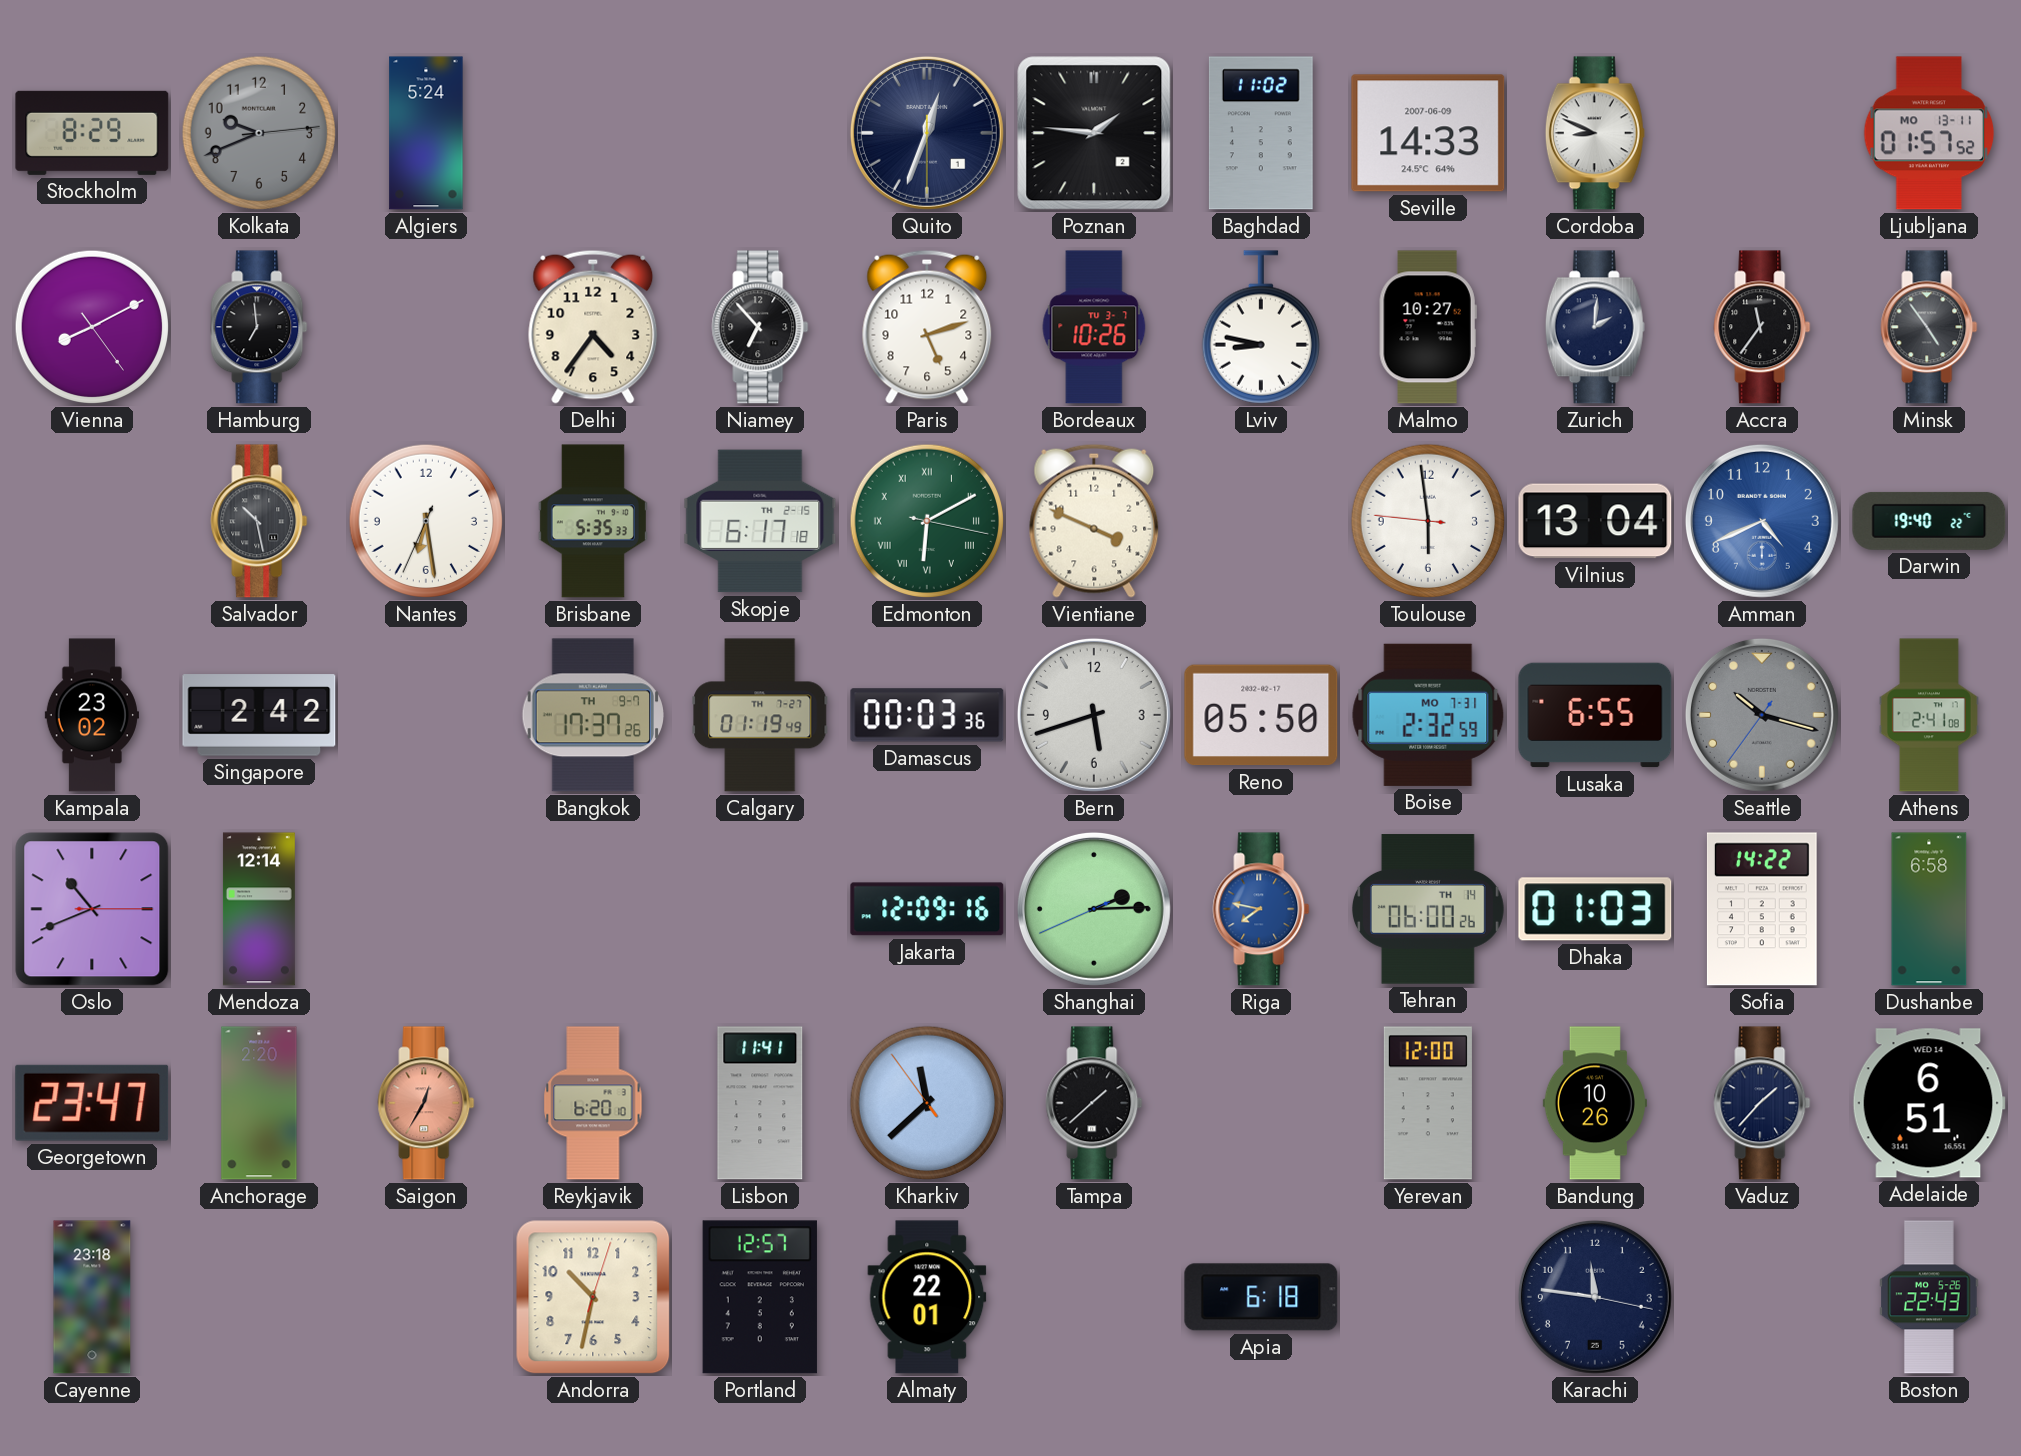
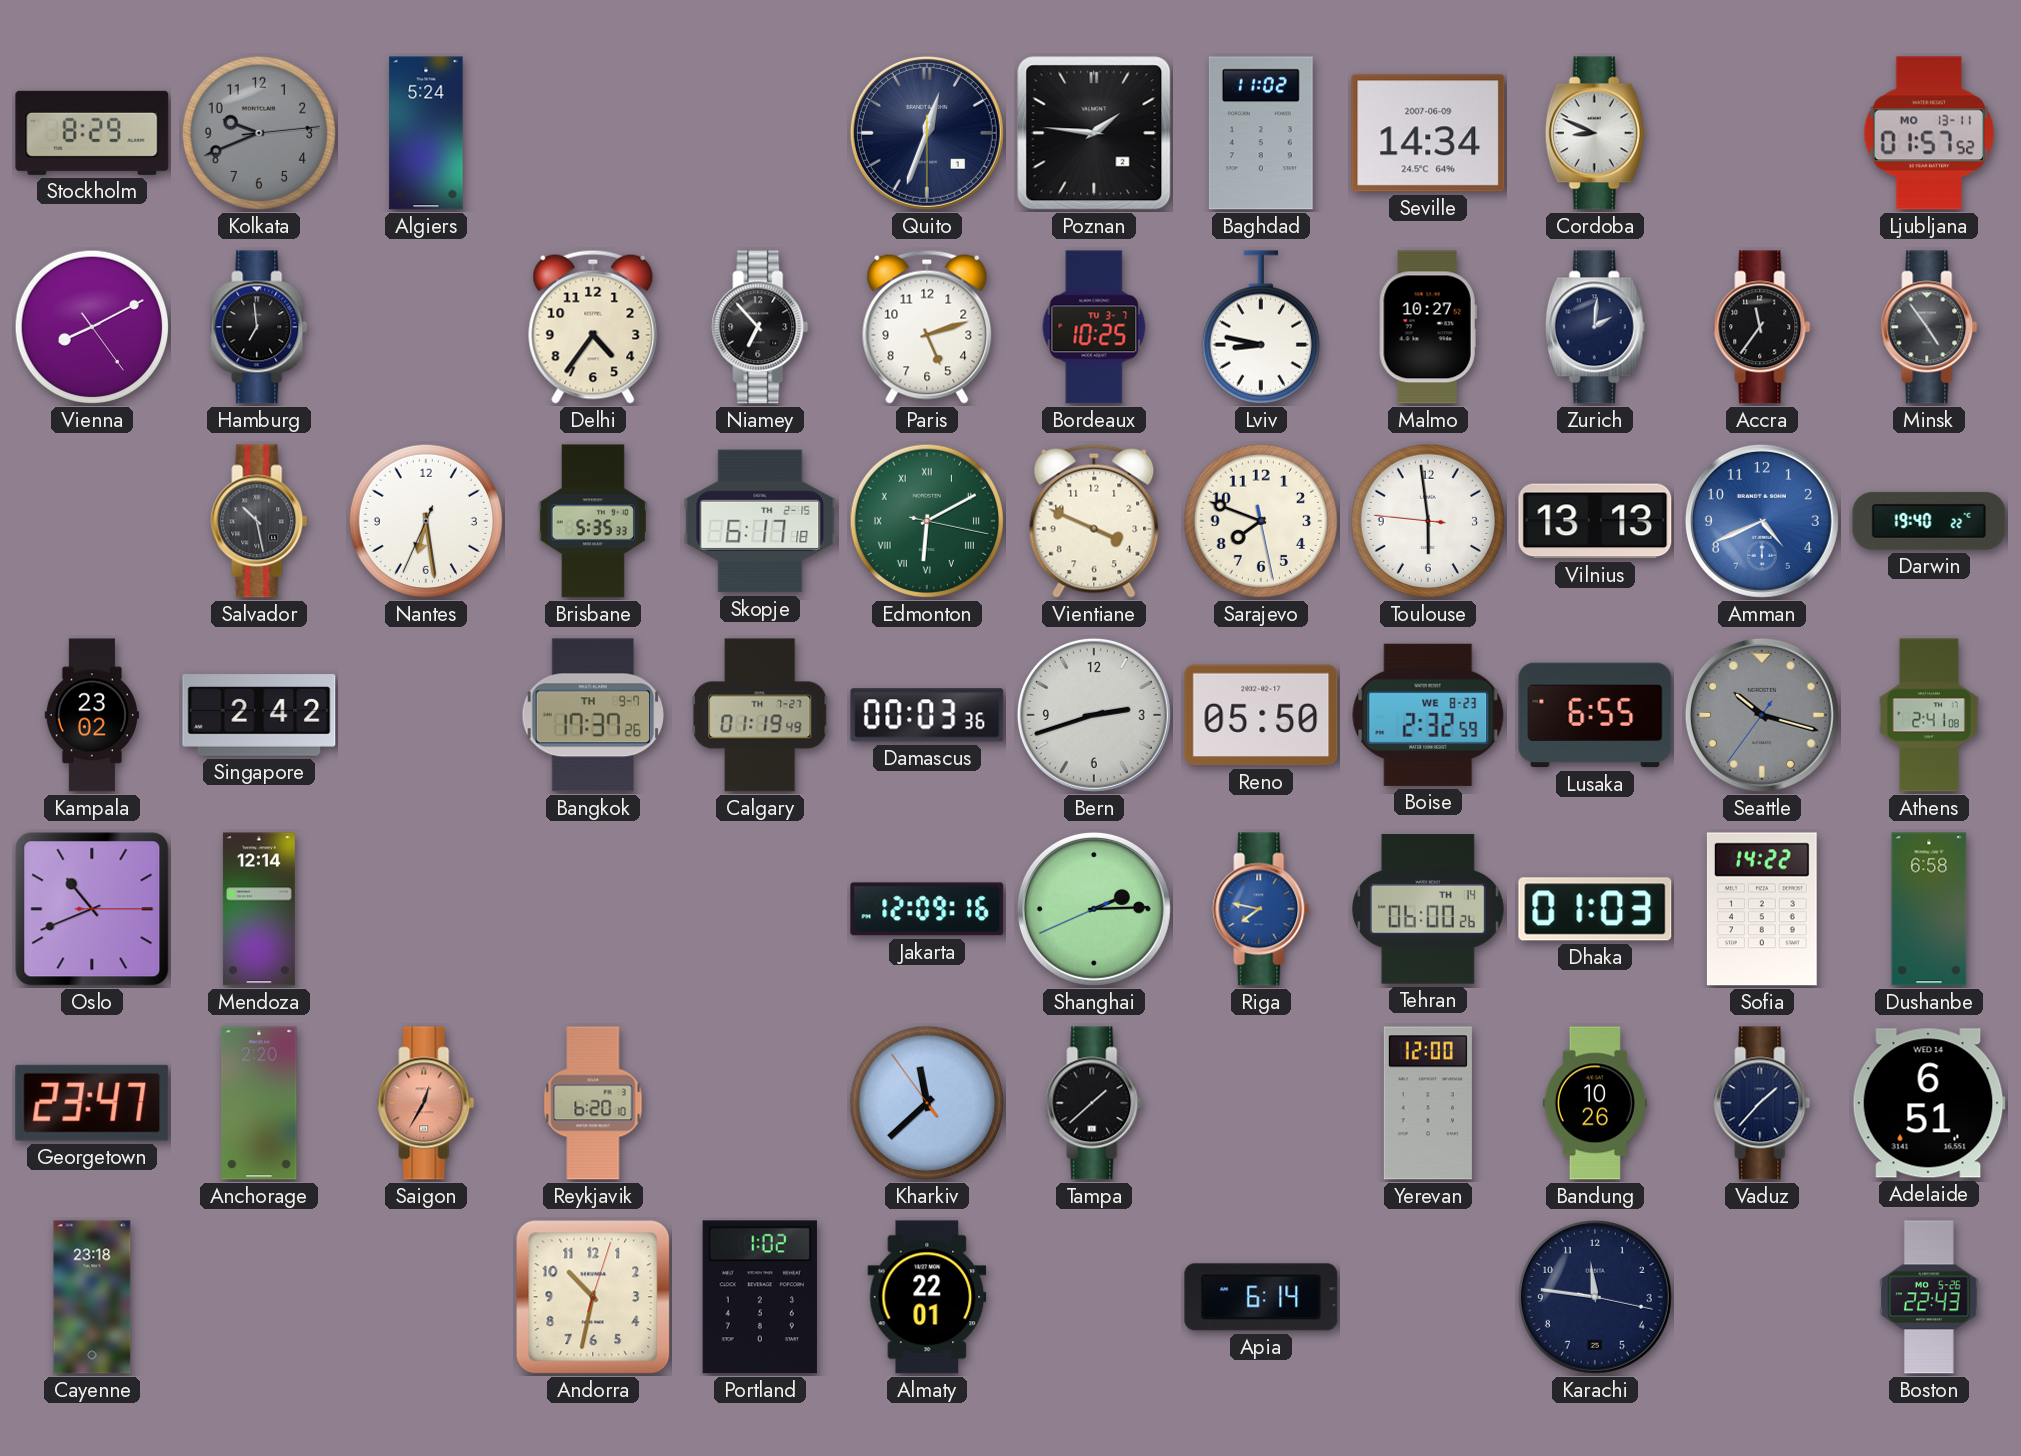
Seville: 14:33 -> 14:34 (1428, 133)
Bordeaux: 10:26 -> 10:25 (1094, 327)
Sarajevo: none -> 7:48 (1261, 521)
Vilnius: 13:04 -> 13:13 (1595, 521)
Bern: 5:42 -> 2:42 (1094, 715)
Boise date: MO 7-31 -> WE 8-23 (1428, 715)
Lisbon: 11:41 -> none (760, 1103)
Portland: 12:57 -> 1:02 (760, 1297)
Apia: 6:18 -> 6:14 (1261, 1297)
